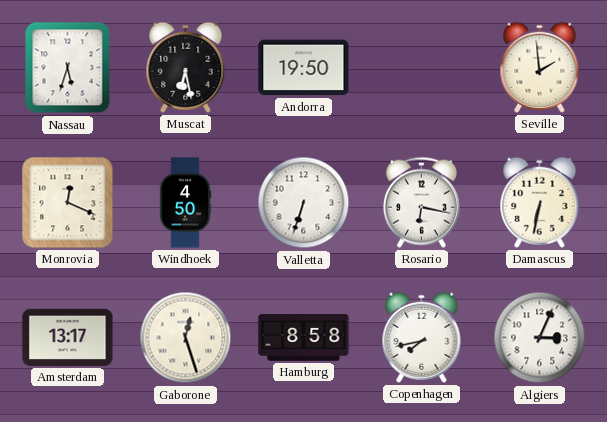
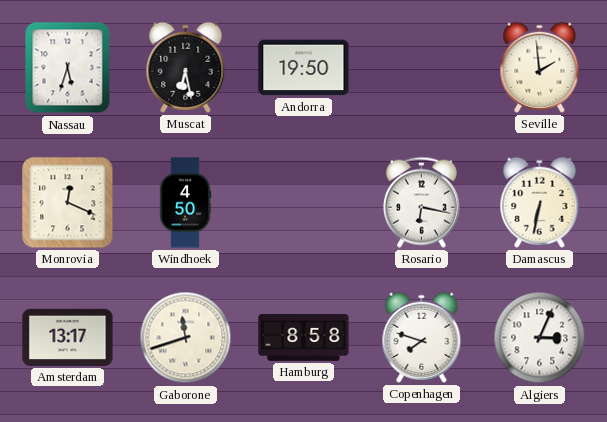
Valletta: 6:33 -> none (304, 203)
Gaborone: 12:27 -> 11:42 (186, 338)
Copenhagen: 7:43 -> 7:48 (422, 337)
